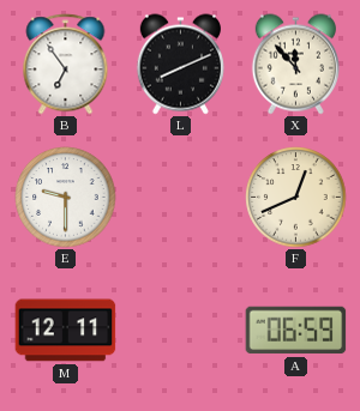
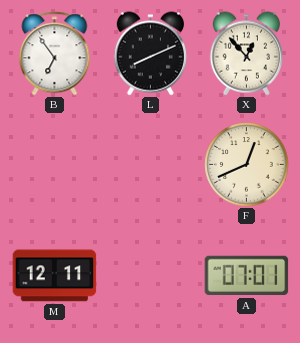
X: 11:53 -> 12:53 (246, 54)
E: 9:30 -> none (66, 198)
A: 06:59 -> 07:01 (247, 276)
